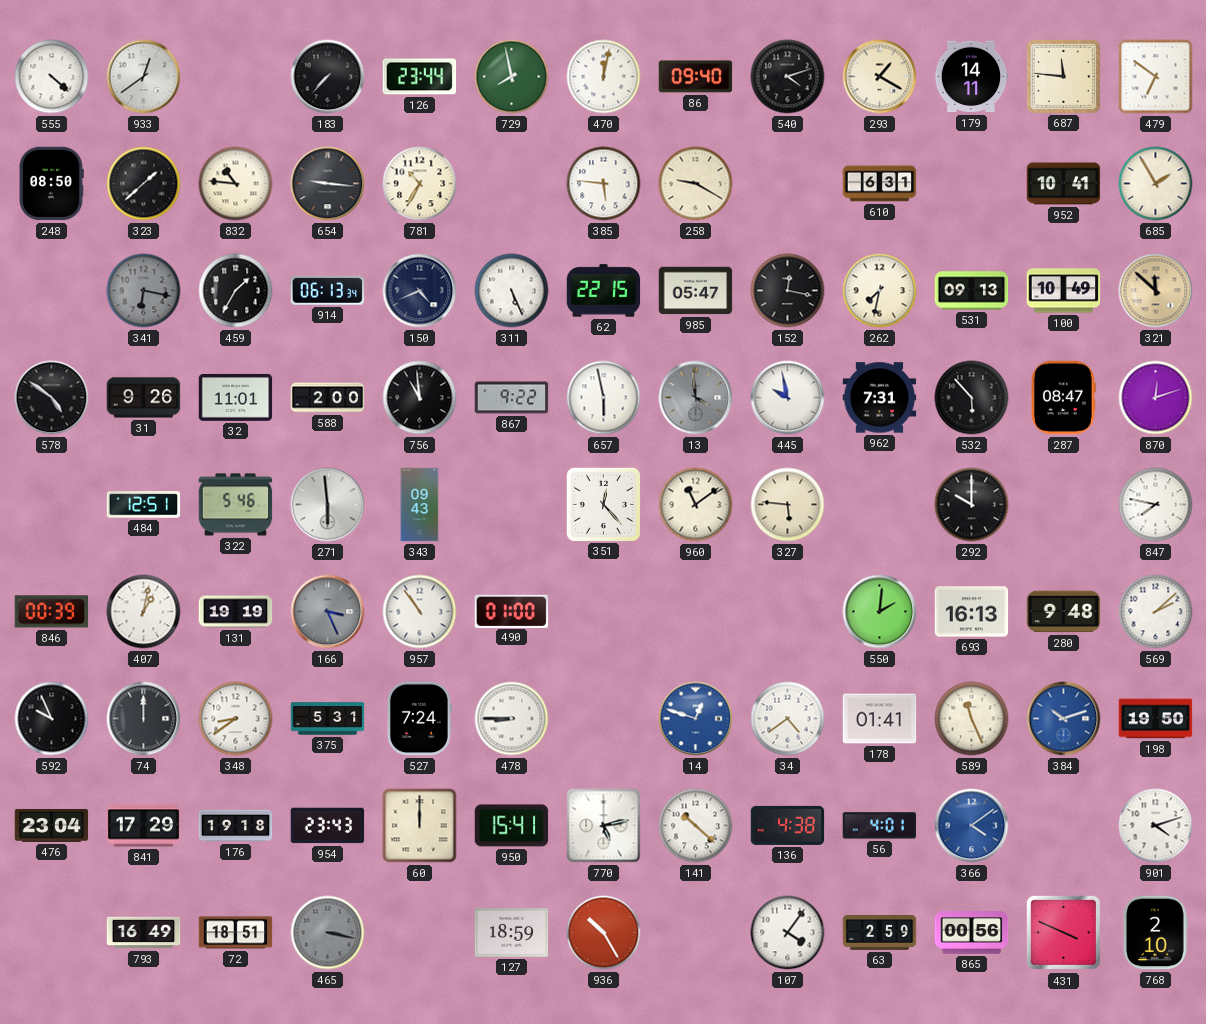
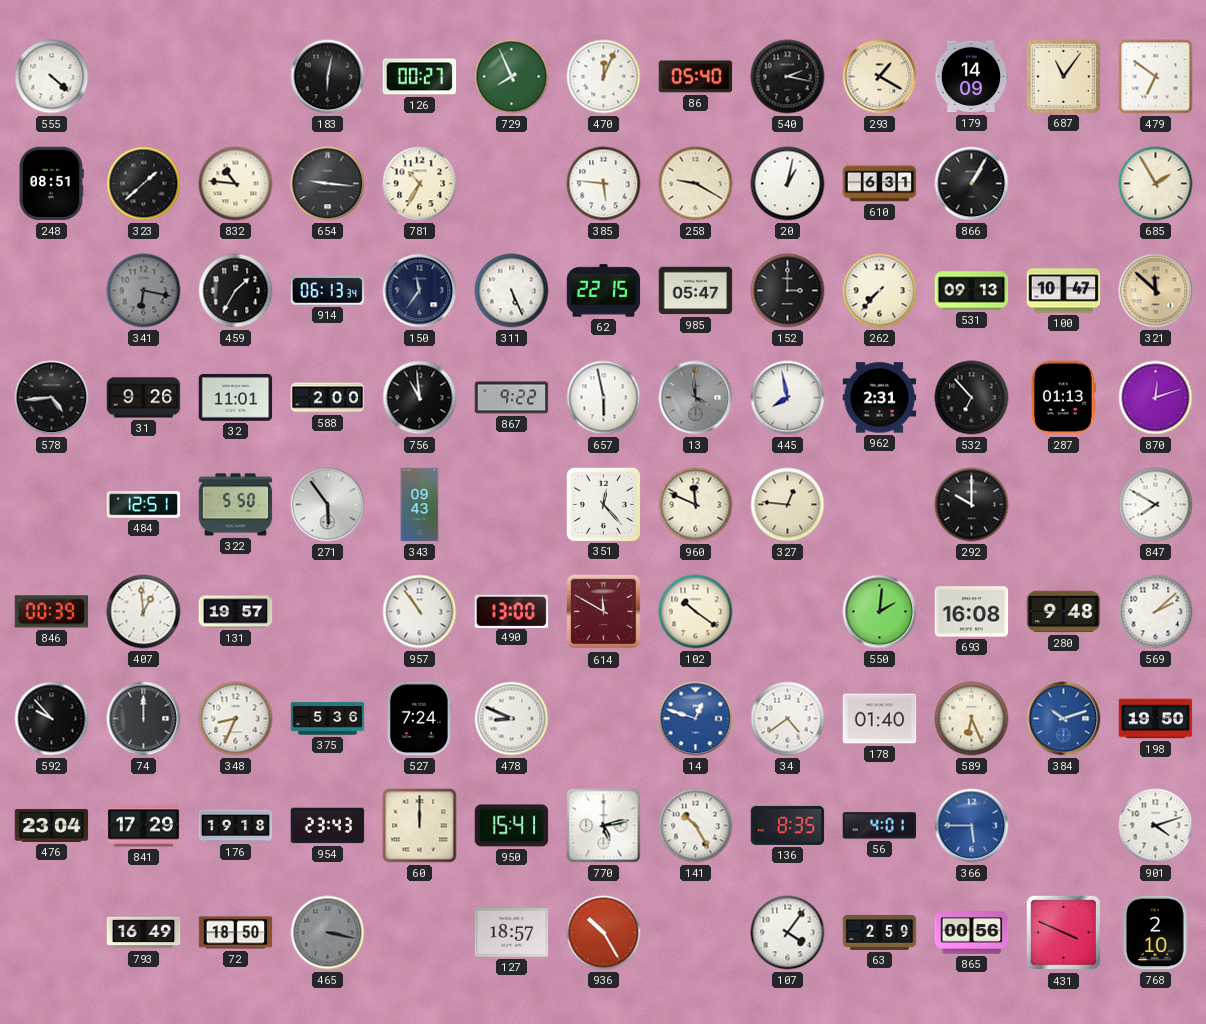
933: 12:39 -> none (144, 77)
183: 7:37 -> 6:02 (328, 77)
126: 23:44 -> 00:27 (420, 77)
729: 7:58 -> 7:56 (512, 77)
470: 12:02 -> 12:04 (604, 77)
86: 09:40 -> 05:40 (696, 77)
540: 4:12 -> 2:17 (788, 77)
179: 14:11 -> 14:09 (971, 77)
687: 11:46 -> 11:06 (1063, 76)
248: 08:50 -> 08:51 (51, 184)
20: none -> 1:02 (788, 184)
866: none -> 1:05 (972, 184)
952: 10:41 -> none (1064, 184)
150: 4:41 -> 11:36 (420, 291)
152: 12:17 -> 3:00 (788, 291)
262: 7:32 -> 7:37 (880, 291)
100: 10:49 -> 10:47 (1064, 291)
578: 4:51 -> 4:44 (52, 398)
445: 9:58 -> 7:58 (788, 398)
962: 7:31 -> 2:31 (880, 398)
532: 5:53 -> 6:53 (972, 398)
287: 08:47 -> 01:13 (1063, 398)
322: 5:46 -> 5:50 (236, 505)
271: 5:59 -> 5:54 (328, 505)
960: 11:09 -> 11:49 (696, 505)
327: 5:46 -> 12:46 (788, 505)
847: 7:47 -> 7:50 (1156, 505)
407: 1:02 -> 12:59 (144, 612)
131: 19:19 -> 19:57 (236, 612)
166: 3:26 -> none (328, 612)
490: 01:00 -> 13:00 (512, 611)
614: none -> 11:50 (604, 612)
102: none -> 10:21 (696, 612)
693: 16:13 -> 16:08 (972, 612)
592: 9:56 -> 9:53 (52, 719)
348: 8:39 -> 8:34 (236, 719)
375: 5:31 -> 5:36 (328, 719)
478: 8:45 -> 8:49 (512, 719)
178: 01:41 -> 01:40 (880, 719)
589: 11:26 -> 6:26 (972, 719)
141: 10:22 -> 10:25 (696, 826)
136: 4:38 -> 8:35 (788, 825)
366: 4:09 -> 5:45 (972, 826)
72: 18:51 -> 18:50 (236, 933)
127: 18:59 -> 18:57 (512, 933)
